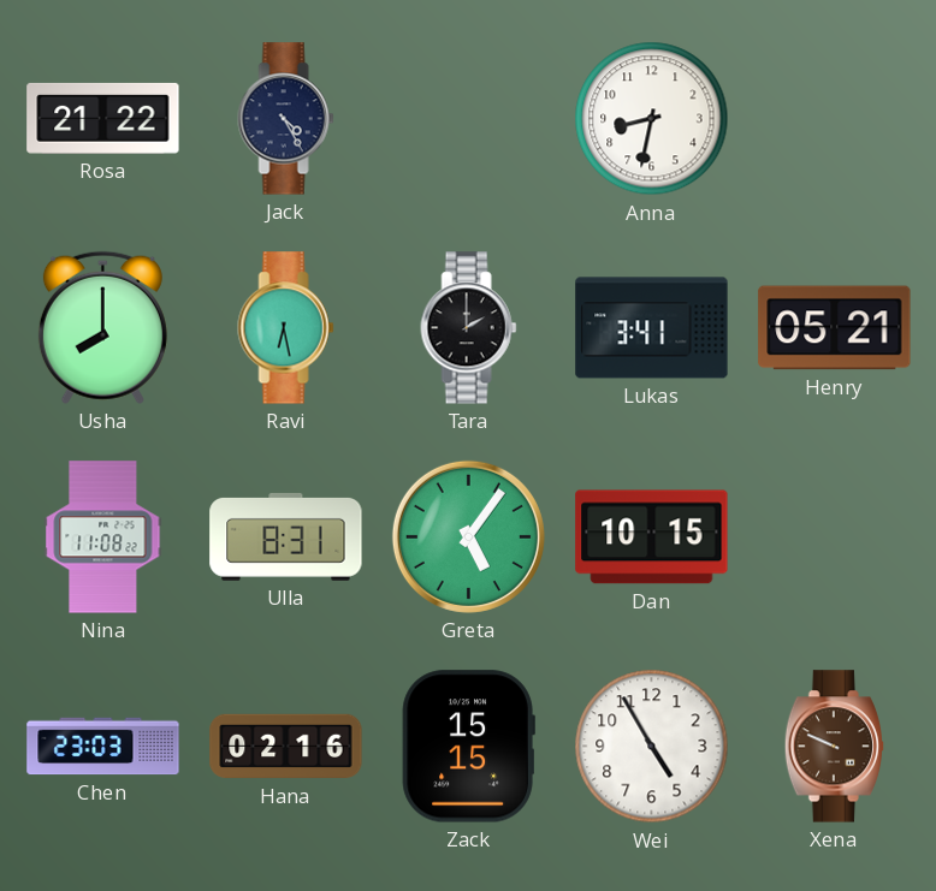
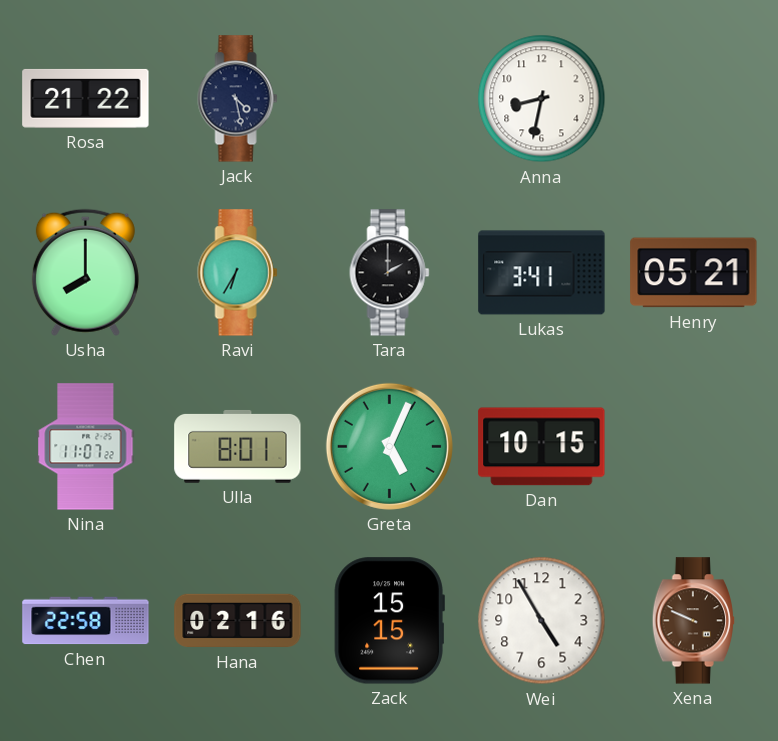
Jack: 4:25 -> 4:28 (238, 99)
Ravi: 6:28 -> 6:35 (238, 273)
Nina: 11:08 -> 11:07 (86, 447)
Ulla: 8:31 -> 8:01 (238, 446)
Greta: 5:06 -> 5:04 (389, 446)
Chen: 23:03 -> 22:58 (86, 621)
